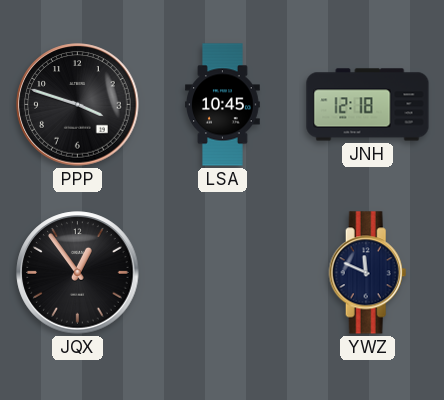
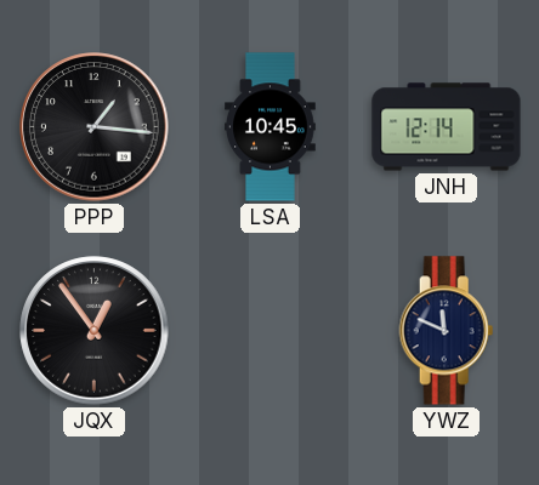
PPP: 3:48 -> 1:16 (95, 127)
JNH: 12:18 -> 12:14 (447, 127)
